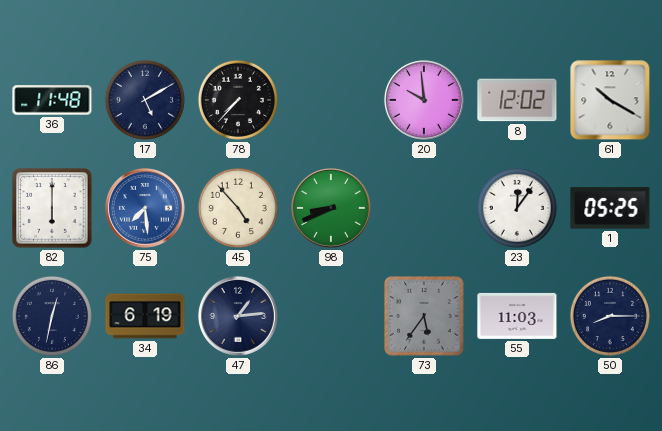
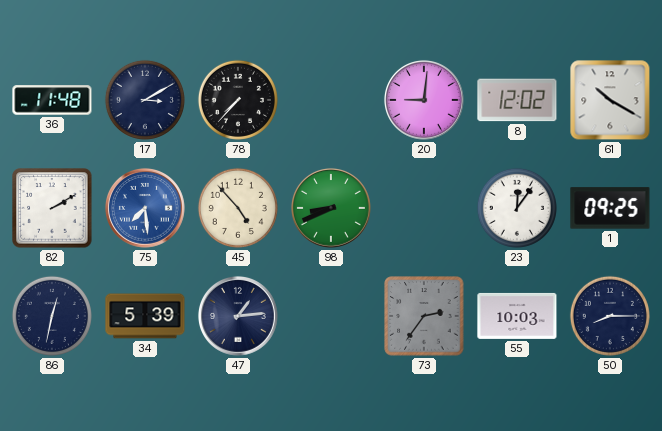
17: 5:10 -> 3:10 (145, 100)
20: 9:59 -> 9:01 (424, 100)
82: 6:00 -> 2:10 (52, 208)
1: 05:25 -> 09:25 (610, 208)
34: 6:19 -> 5:39 (145, 316)
73: 5:36 -> 2:36 (424, 316)
55: 11:03 -> 10:03 (517, 316)
